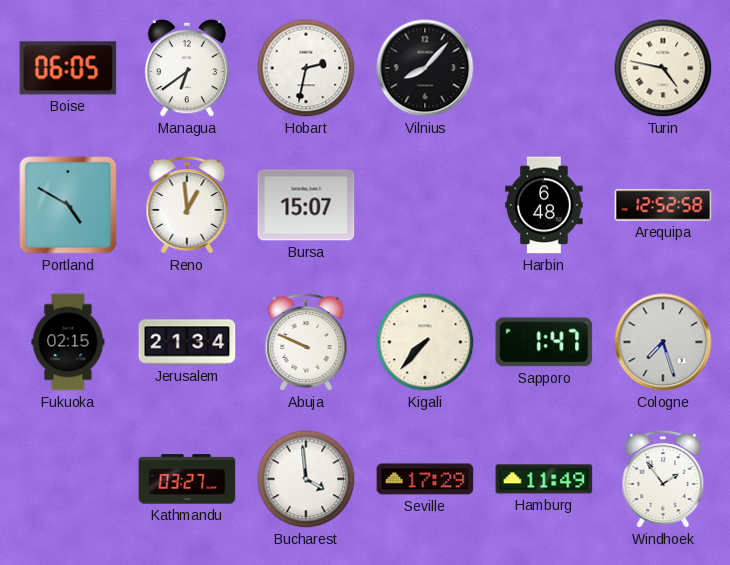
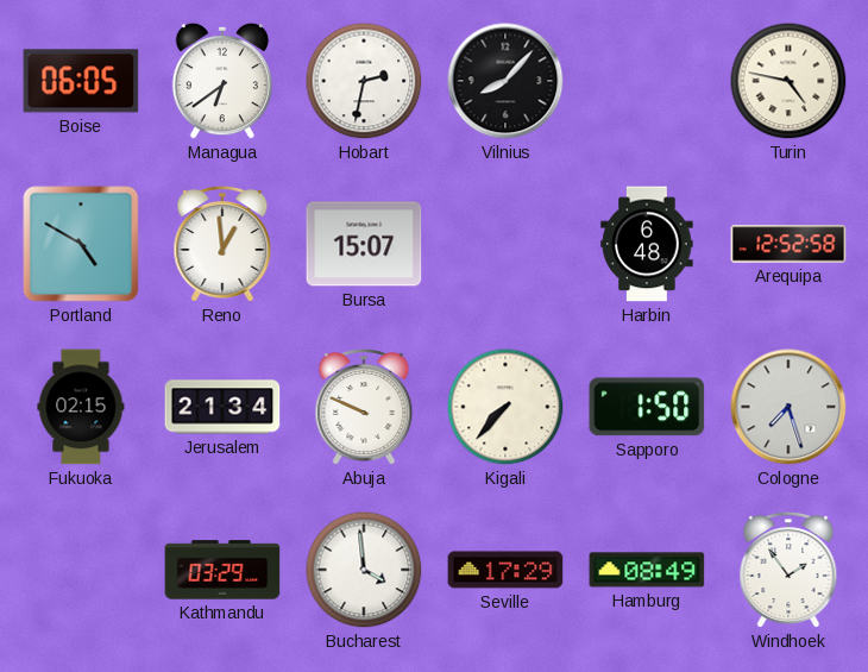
Sapporo: 1:47 -> 1:50 (647, 407)
Kathmandu: 03:27 -> 03:29 (222, 570)
Hamburg: 11:49 -> 08:49 (647, 570)
